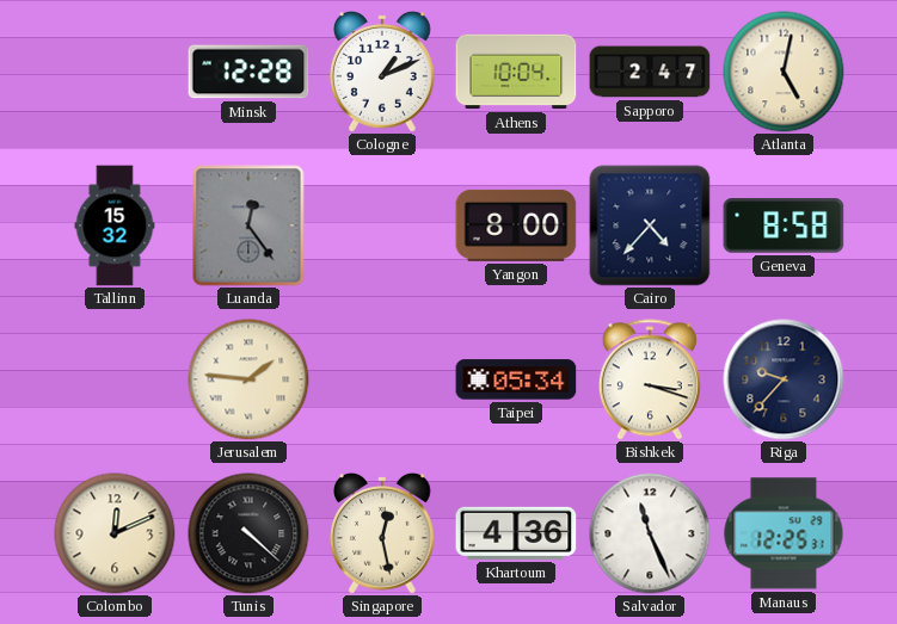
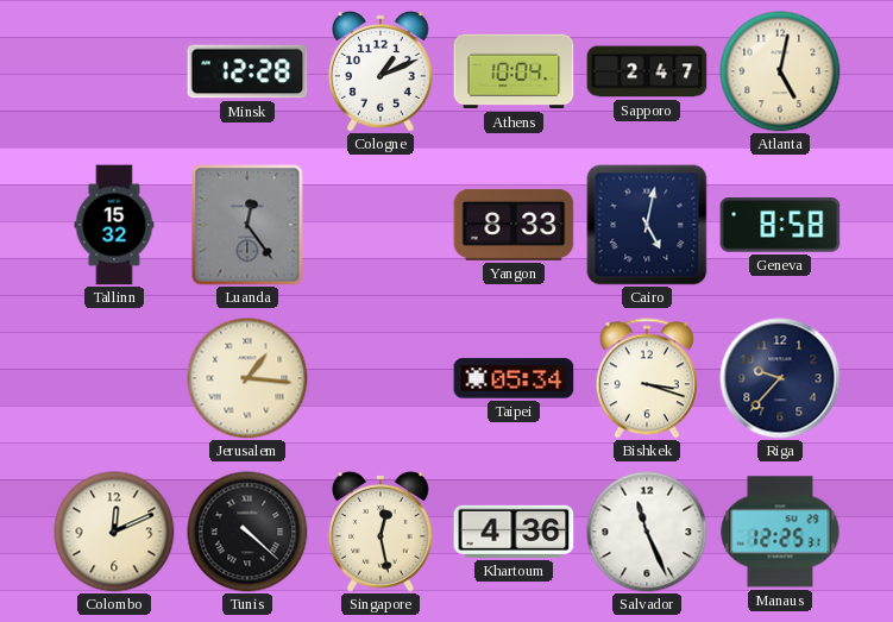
Yangon: 8:00 -> 8:33 (514, 225)
Cairo: 4:37 -> 5:02 (647, 225)
Jerusalem: 1:46 -> 1:16 (247, 378)
